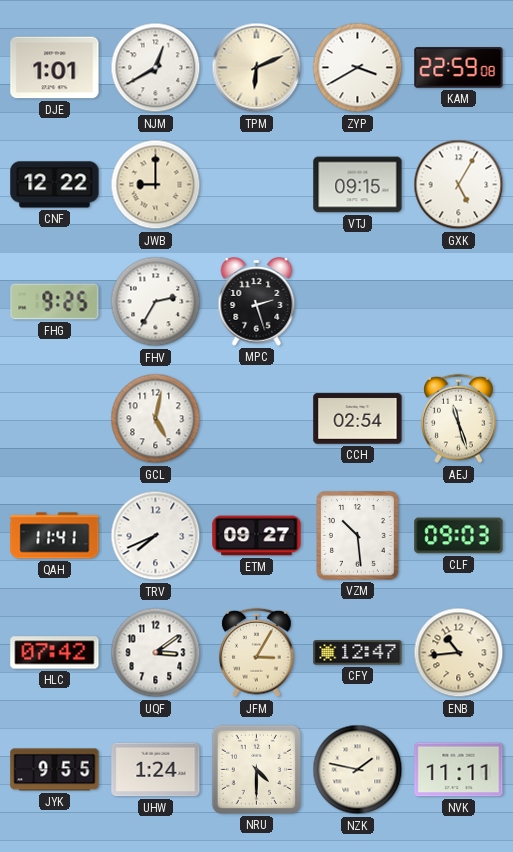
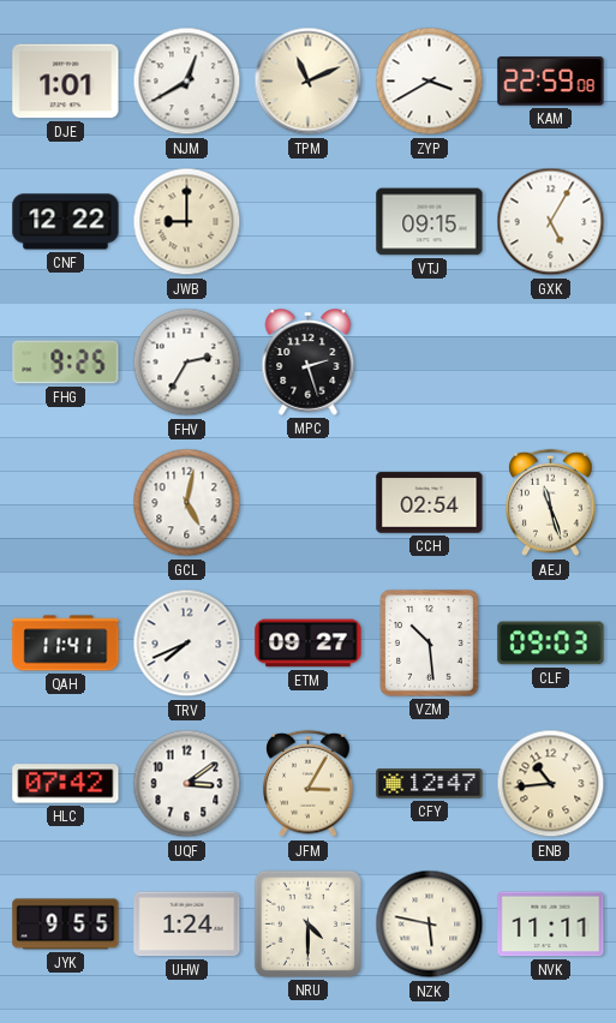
TPM: 6:11 -> 11:11 (309, 82)
NZK: 1:47 -> 5:47 (430, 925)
